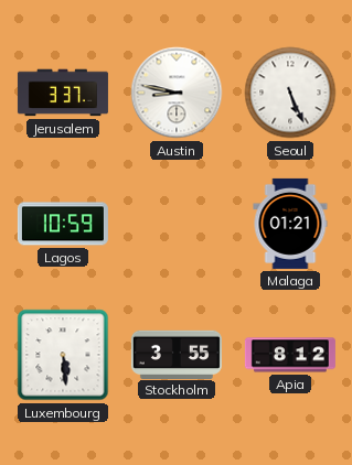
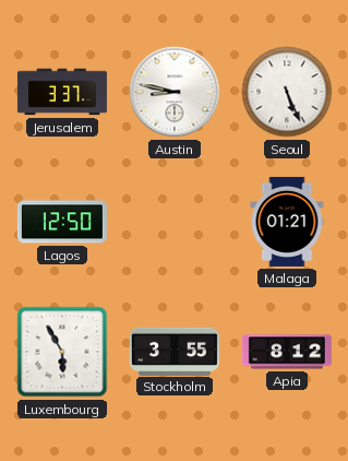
Lagos: 10:59 -> 12:50 (62, 222)
Luxembourg: 5:29 -> 5:55 (62, 352)
